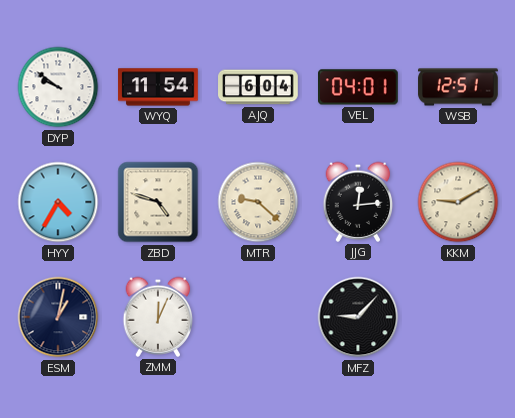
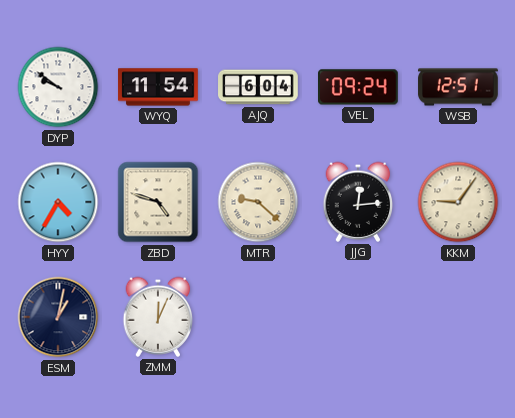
VEL: 04:01 -> 09:24 (359, 87)
KKM: 9:10 -> 9:06 (458, 202)
MFZ: 9:07 -> none (358, 317)
